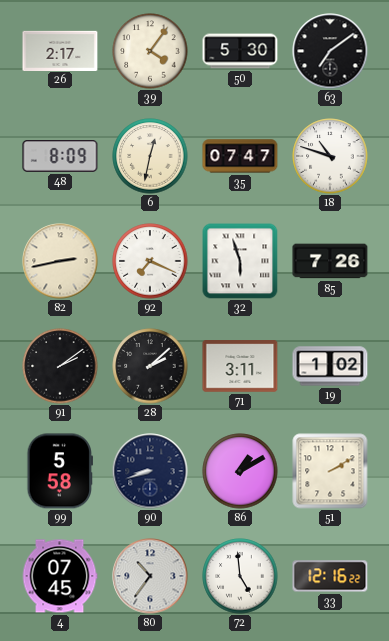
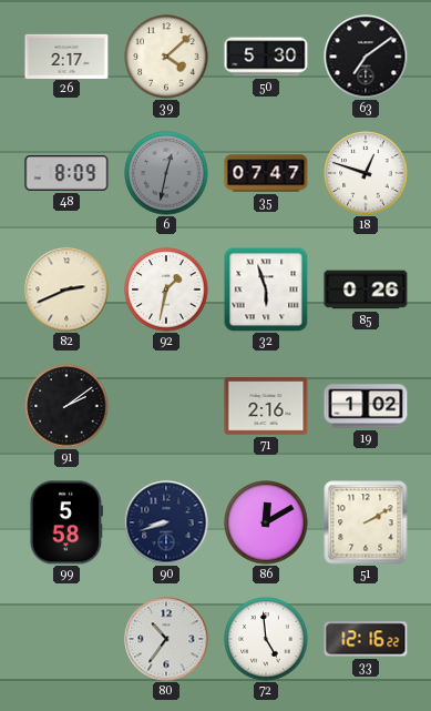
39: 4:06 -> 4:08 (166, 57)
6 dial: cream -> grey (166, 173)
18: 10:48 -> 12:48 (366, 173)
82: 2:43 -> 2:41 (66, 290)
92: 7:19 -> 1:32 (166, 290)
85: 7:26 -> 0:26 (366, 290)
28: 2:08 -> none (150, 366)
71: 3:11 -> 2:16 (266, 406)
86: 1:10 -> 12:10 (266, 522)
4: 07:45 -> none (60, 576)
